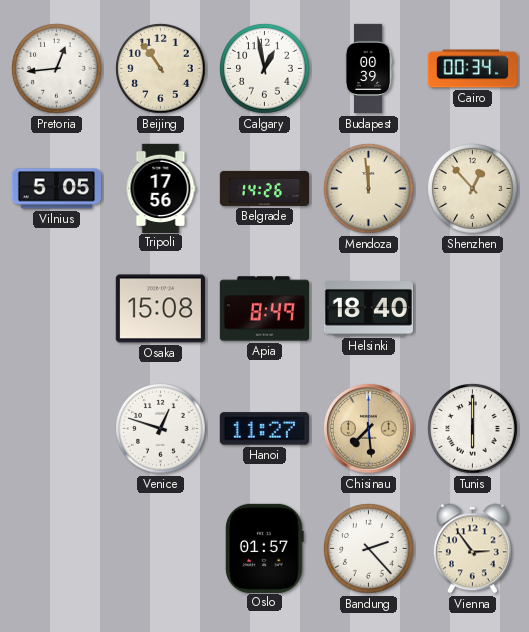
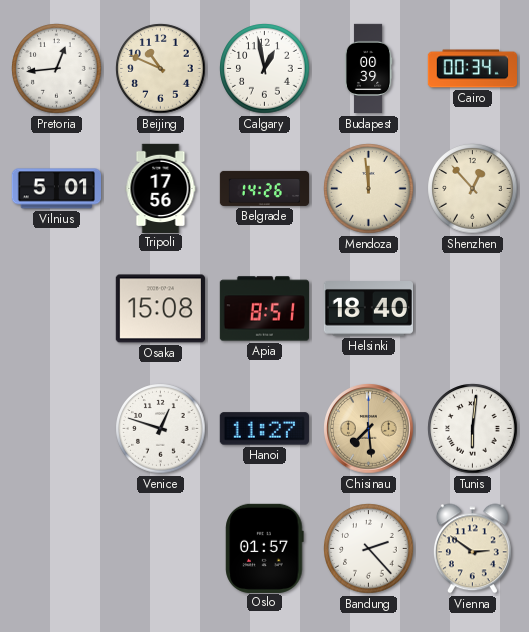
Beijing: 10:54 -> 10:49 (161, 69)
Vilnius: 5:05 -> 5:01 (56, 189)
Apia: 8:49 -> 8:51 (264, 309)
Tunis: 6:00 -> 6:01 (473, 429)
Vienna: 2:54 -> 2:51 (472, 549)
